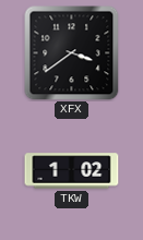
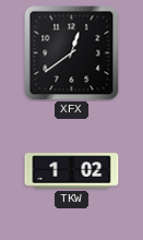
XFX: 3:39 -> 12:39 (72, 53)
